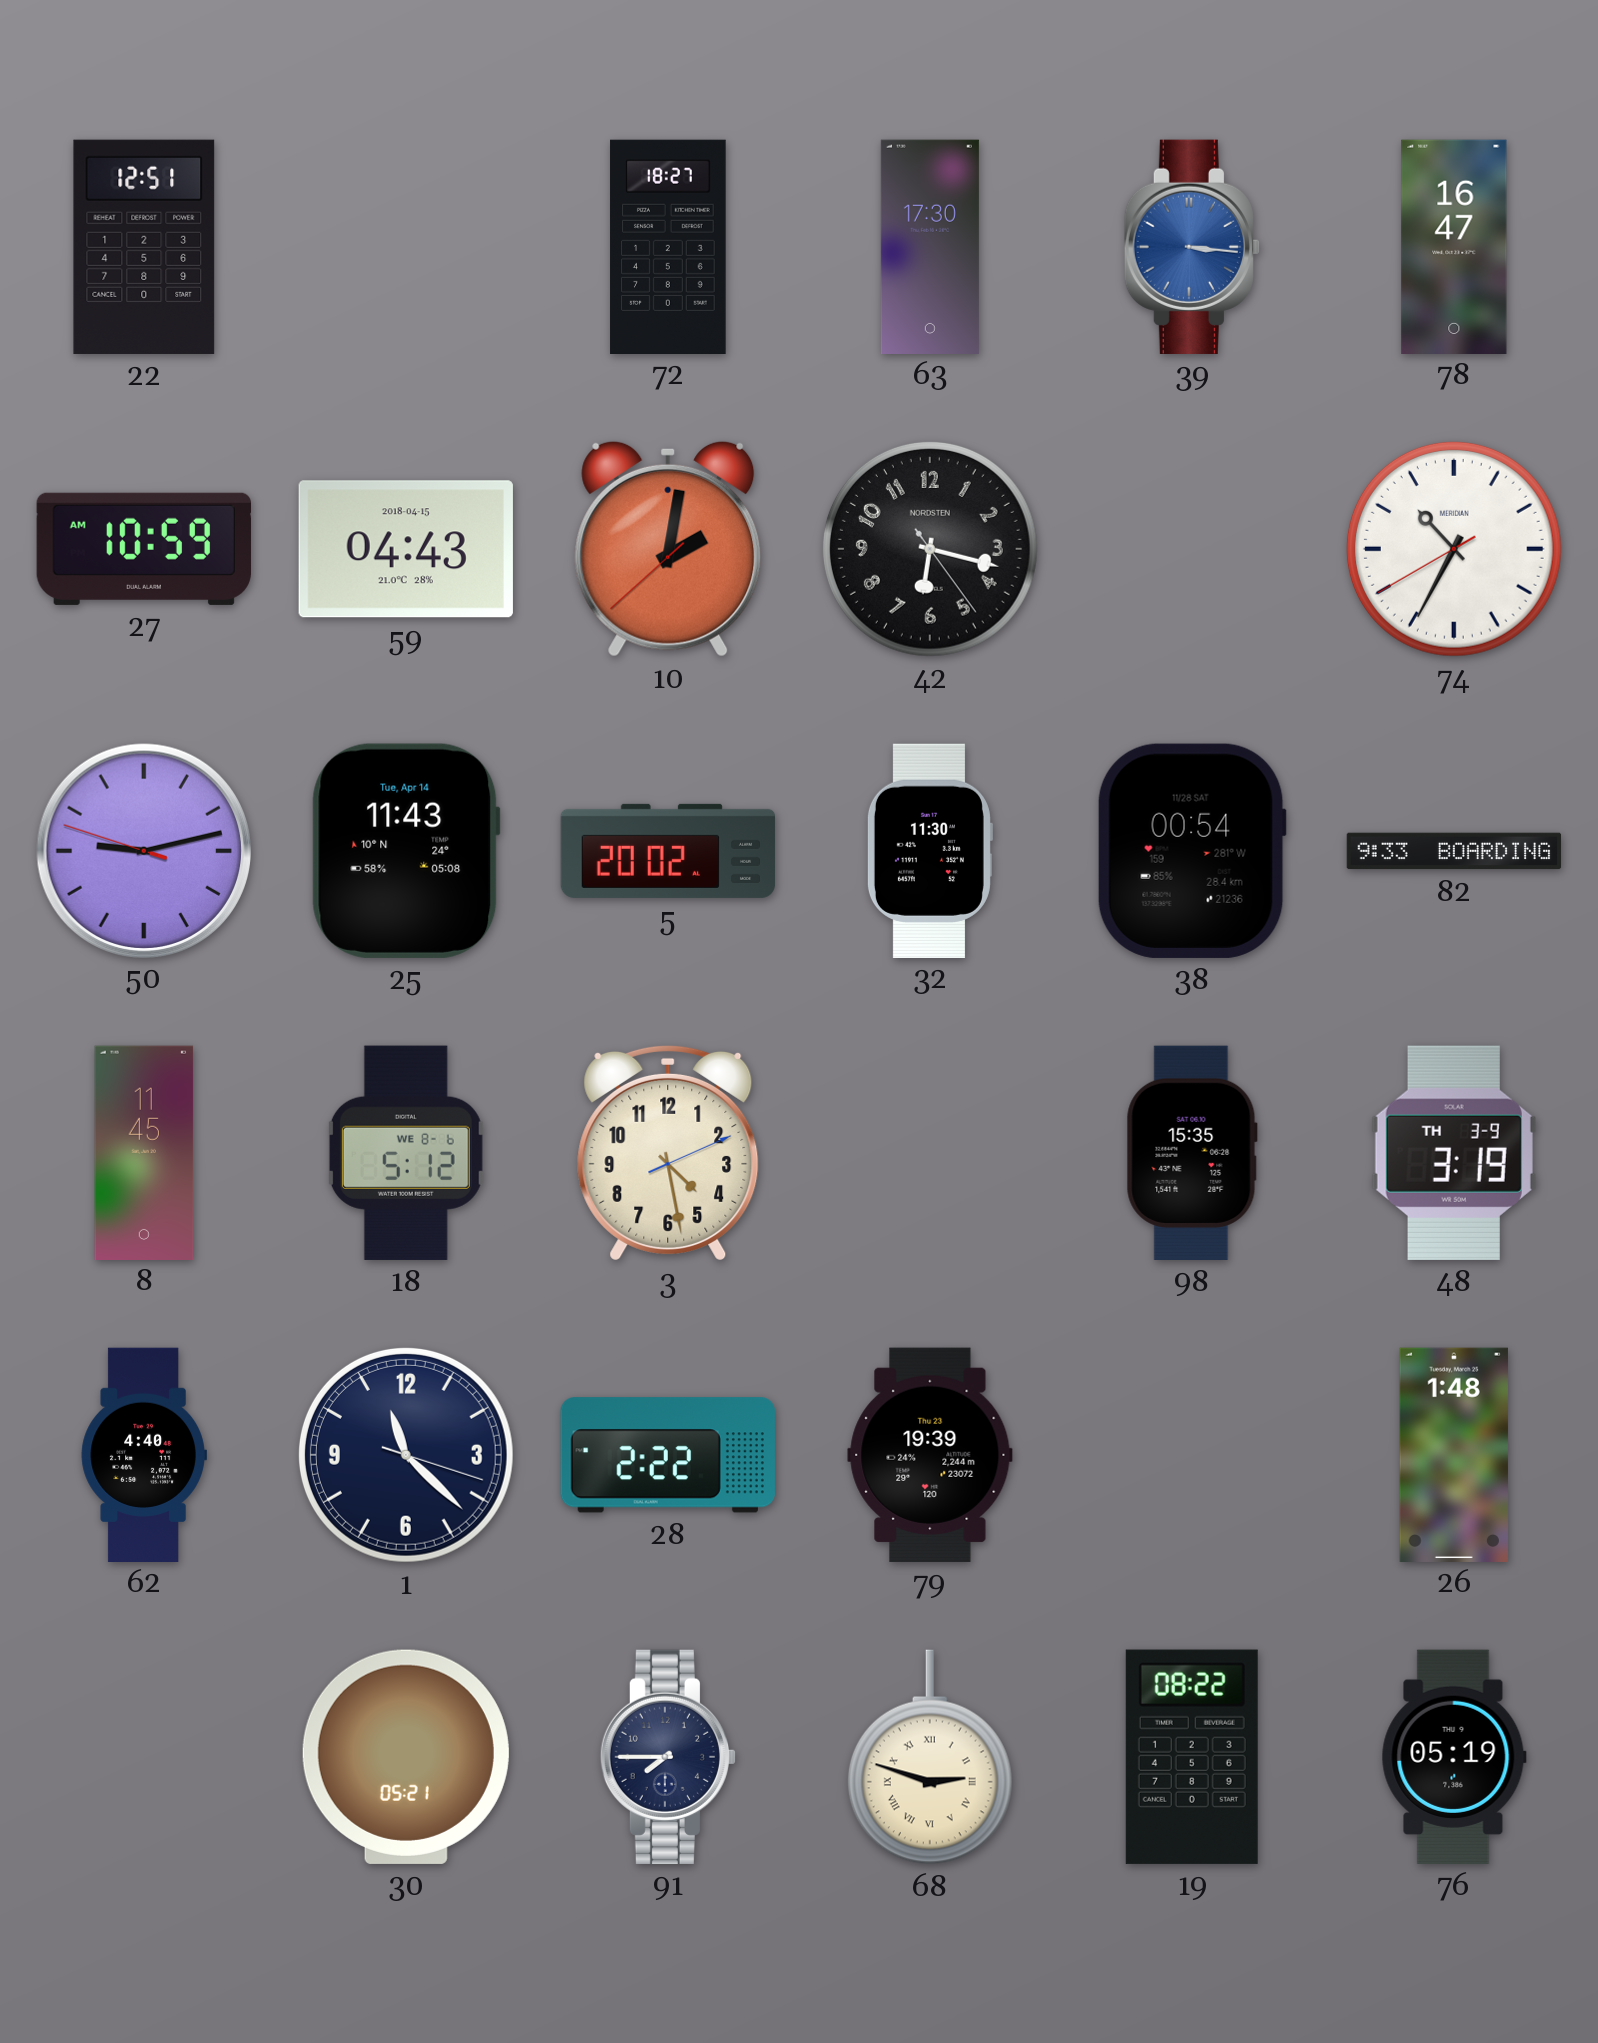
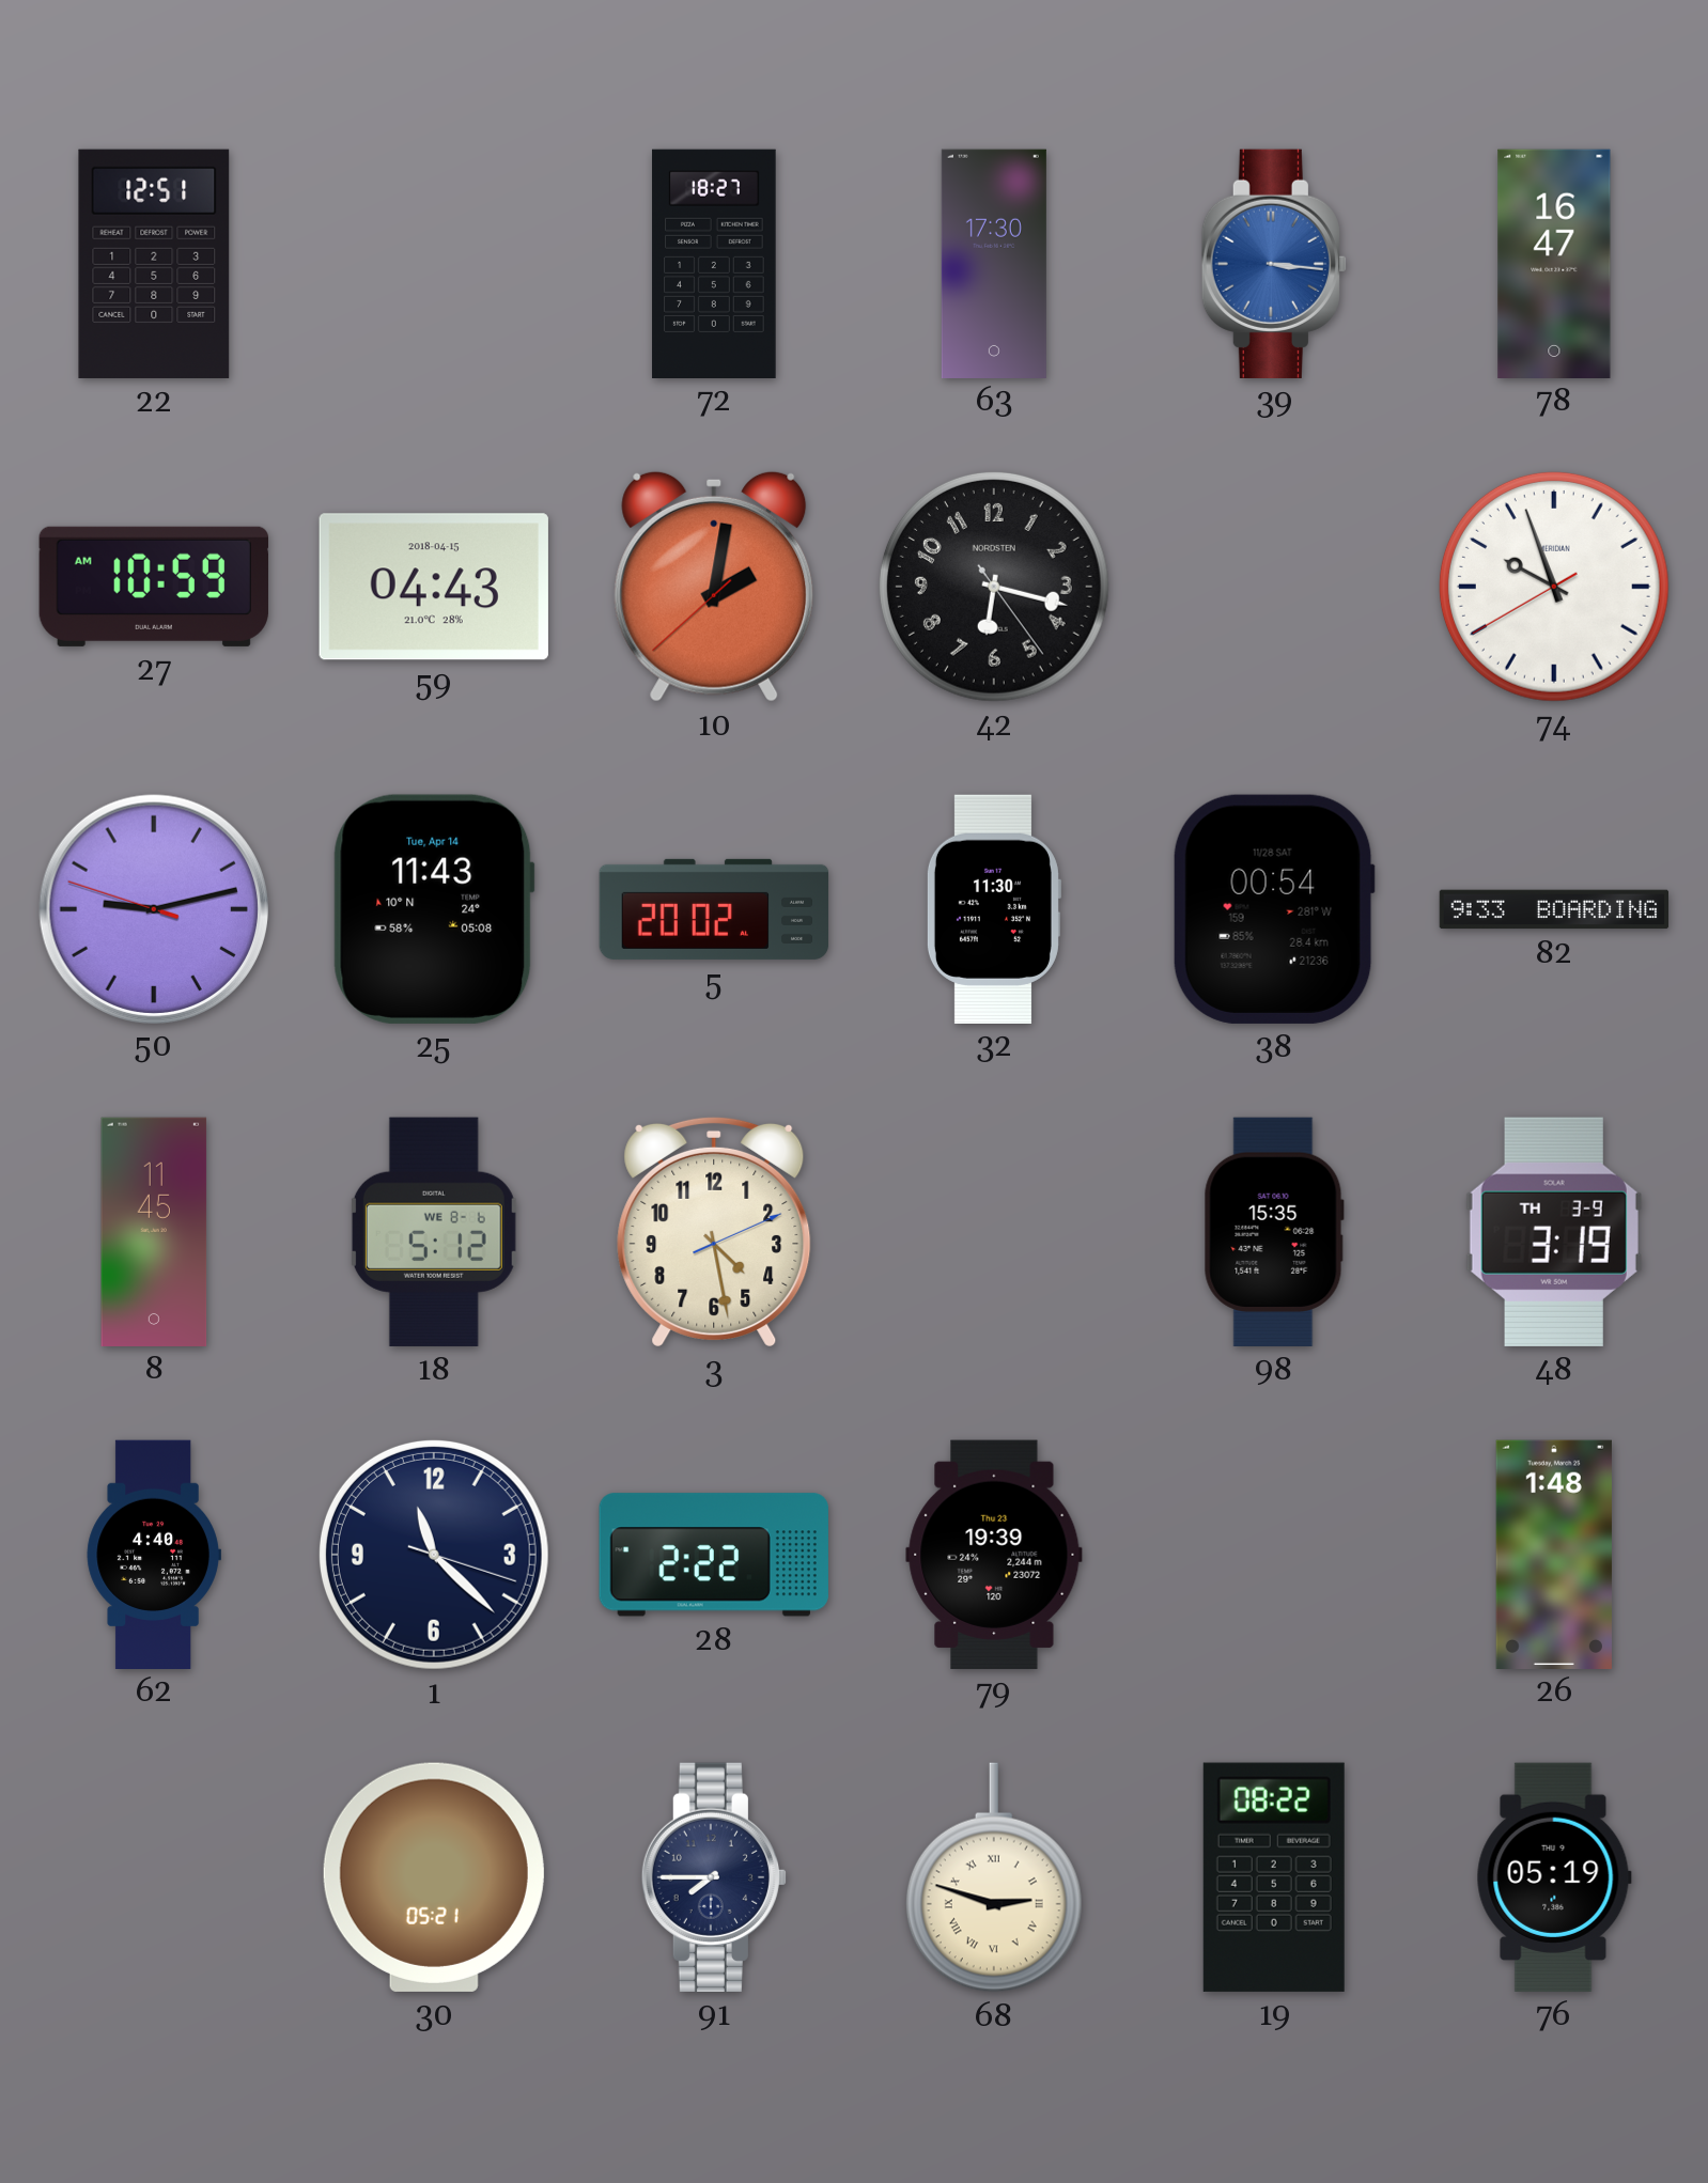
74: 10:34 -> 9:56 (1554, 587)
